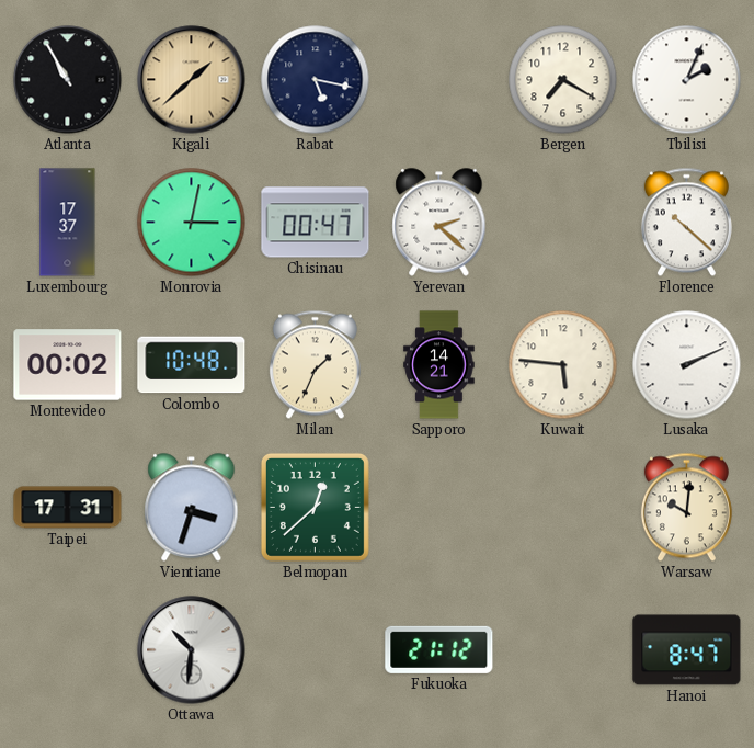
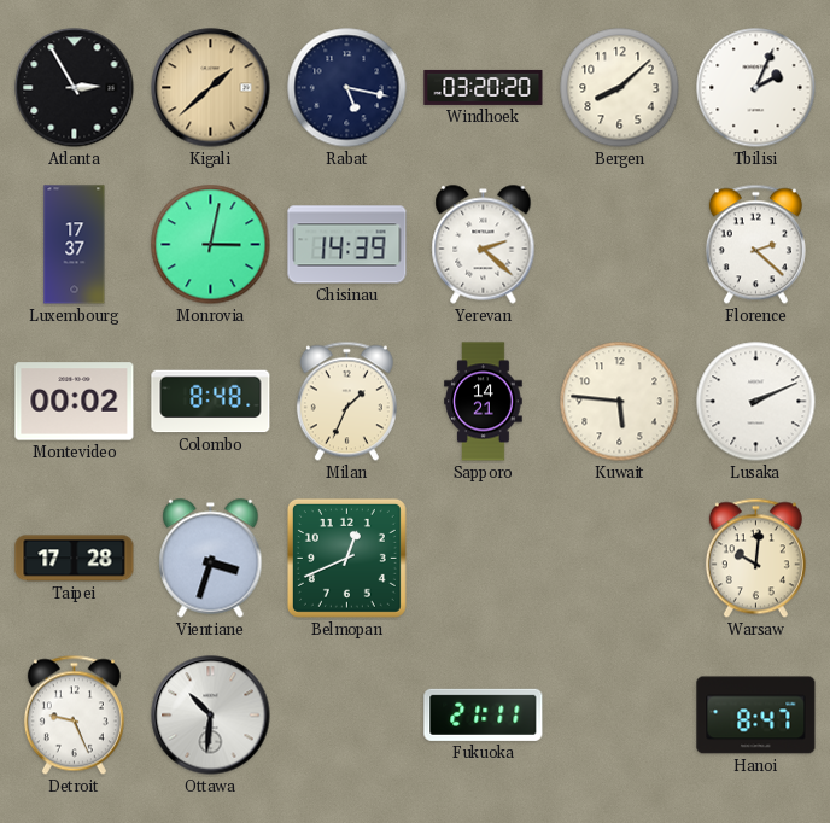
Atlanta: 10:55 -> 2:55 (75, 88)
Windhoek: none -> 03:20 (484, 87)
Bergen: 7:20 -> 8:08 (620, 88)
Chisinau: 00:47 -> 14:39 (347, 245)
Florence: 10:22 -> 2:22 (755, 245)
Colombo: 10:48 -> 8:48 (211, 402)
Taipei: 17:31 -> 17:28 (75, 559)
Belmopan: 12:38 -> 12:41 (346, 558)
Detroit: none -> 9:26 (74, 716)
Fukuoka: 21:12 -> 21:11 (484, 714)
